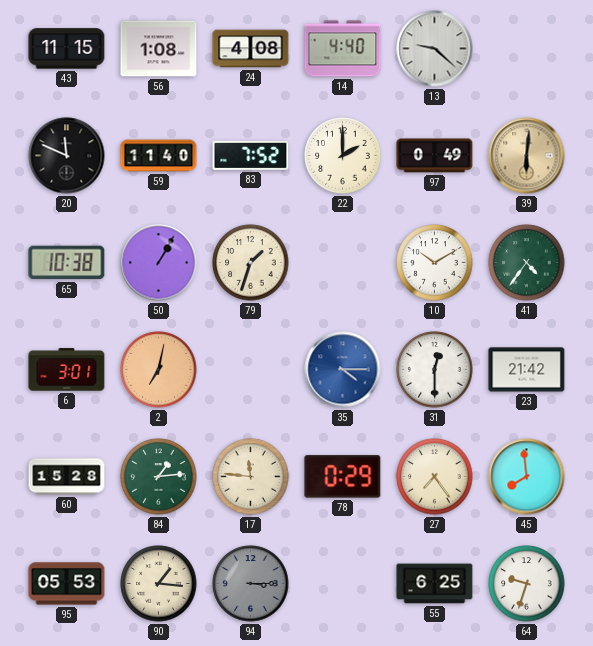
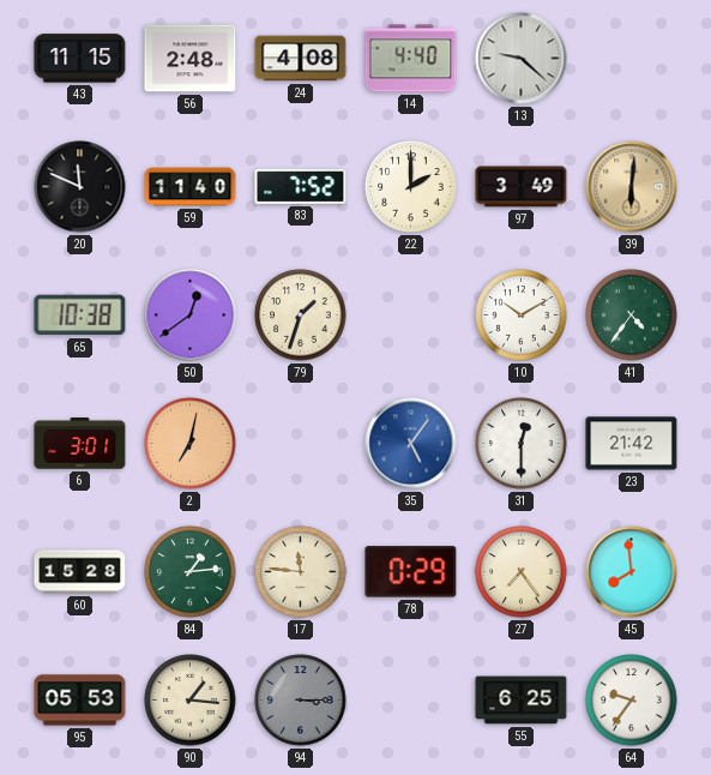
56: 1:08 -> 2:48 (191, 59)
97: 0:49 -> 3:49 (522, 187)
50: 1:05 -> 12:39 (191, 316)
35: 4:15 -> 5:06 (411, 444)
64: 9:33 -> 9:36 (632, 701)
